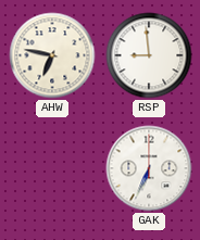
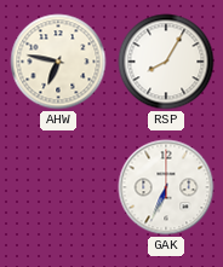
RSP: 8:59 -> 8:05 (166, 62)
